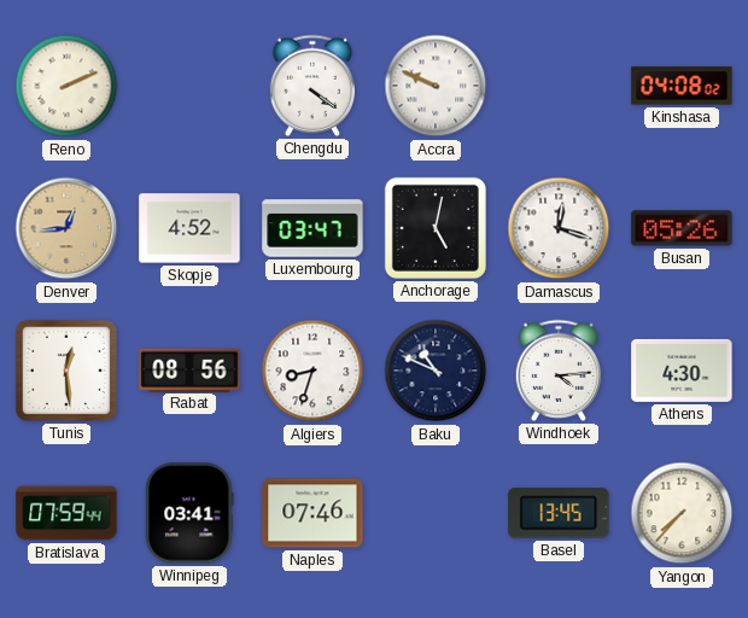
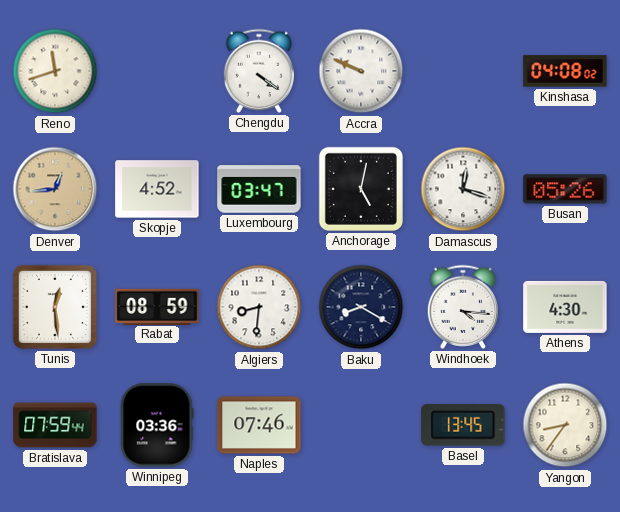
Reno: 2:11 -> 11:42 (55, 71)
Rabat: 08:56 -> 08:59 (157, 306)
Algiers: 8:33 -> 8:31 (259, 307)
Baku: 10:49 -> 8:20 (361, 307)
Windhoek: 4:14 -> 4:16 (462, 307)
Winnipeg: 03:41 -> 03:36 (157, 425)
Yangon: 7:37 -> 8:36 (565, 425)
